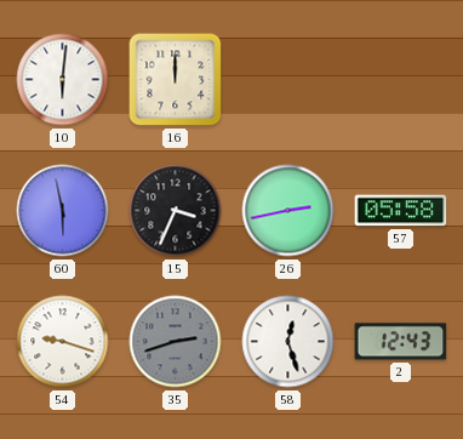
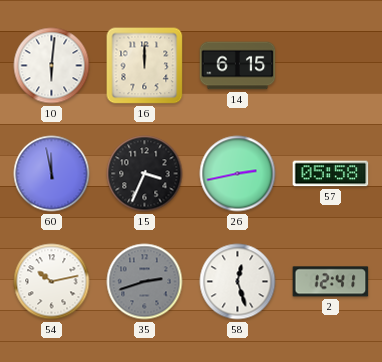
14: none -> 6:15 (238, 66)
60: 5:58 -> 11:58 (52, 174)
54: 9:18 -> 10:13 (52, 282)
2: 12:43 -> 12:41 (331, 282)
